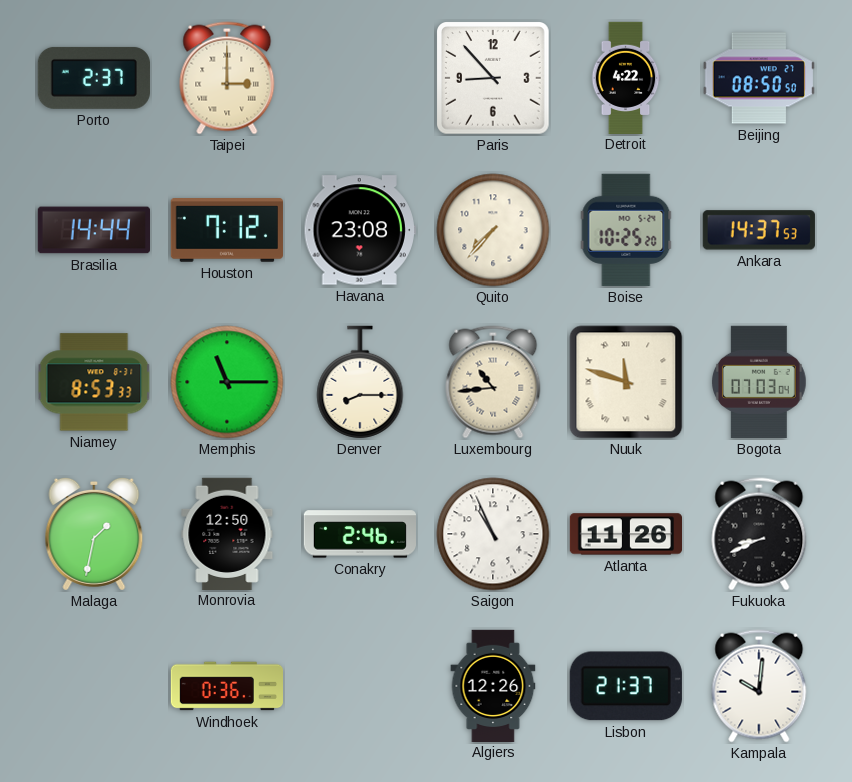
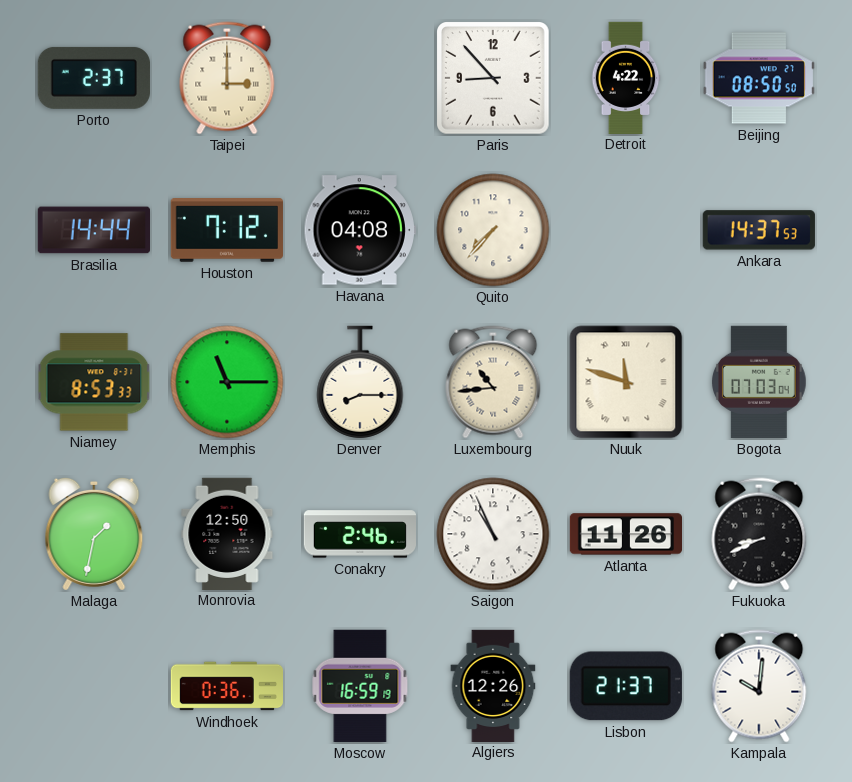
Havana: 23:08 -> 04:08 (360, 230)
Boise: 10:25 -> none (626, 230)
Moscow: none -> 16:59 (360, 686)
